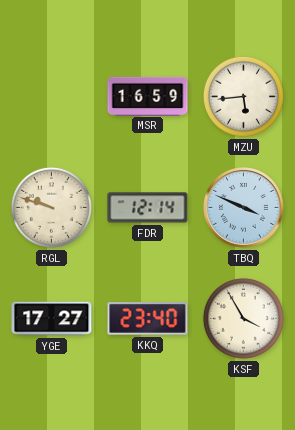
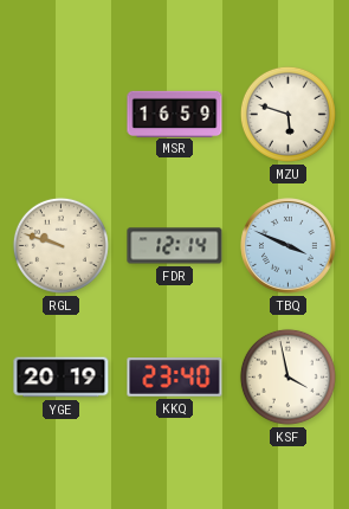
MZU: 5:44 -> 5:48 (287, 114)
YGE: 17:27 -> 20:19 (62, 378)
KSF: 3:55 -> 3:58 (287, 376)
